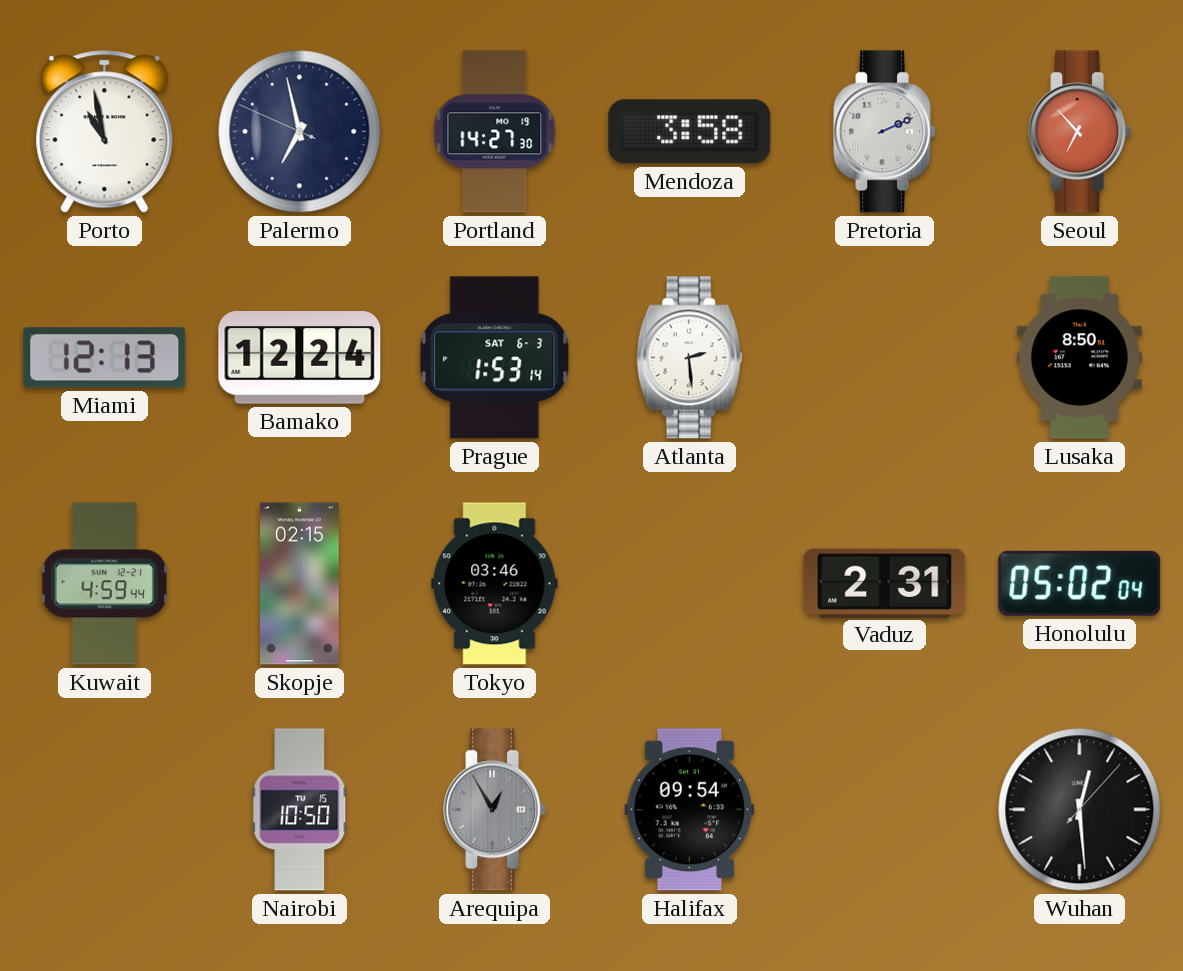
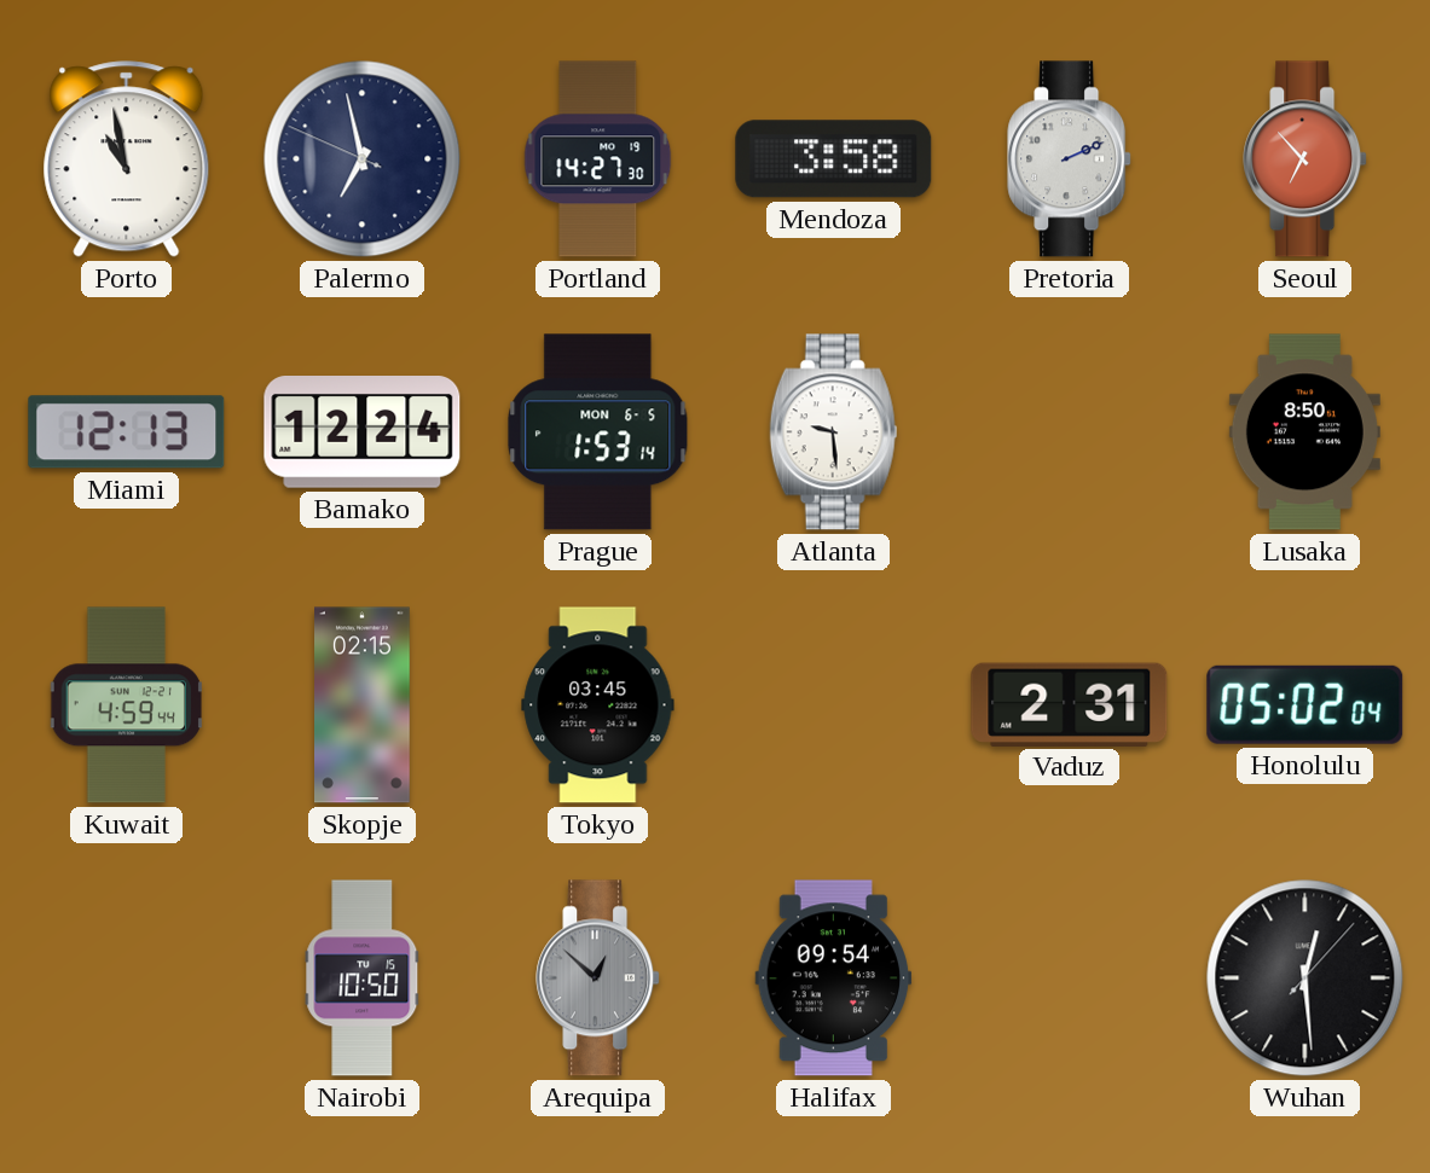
Prague date: SAT 6-3 -> MON 6-5 (598, 432)
Atlanta: 2:29 -> 9:29 (834, 432)
Tokyo: 03:46 -> 03:45 (598, 705)
Arequipa: 12:55 -> 12:52 (598, 979)
